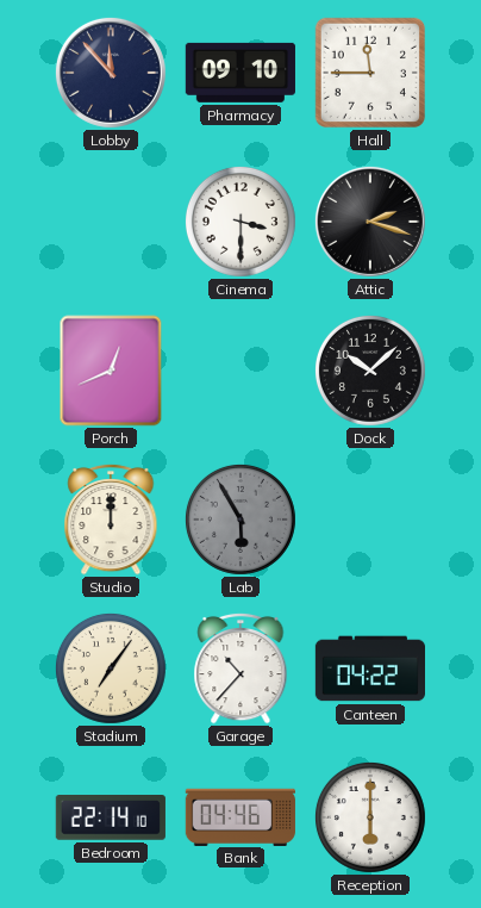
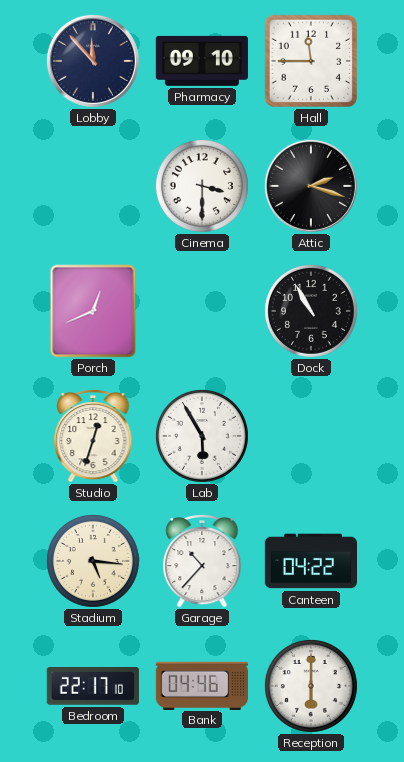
Dock: 10:08 -> 10:55 (311, 311)
Studio: 12:00 -> 12:33 (93, 436)
Lab dial: grey -> white (202, 436)
Stadium: 7:06 -> 5:16 (93, 561)
Bedroom: 22:14 -> 22:17 (93, 687)
